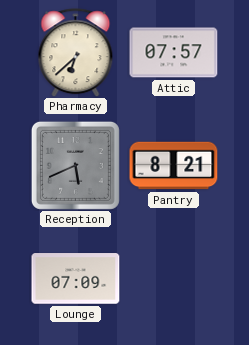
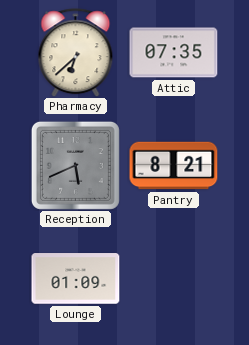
Attic: 07:57 -> 07:35 (174, 53)
Lounge: 07:09 -> 01:09 (76, 279)
